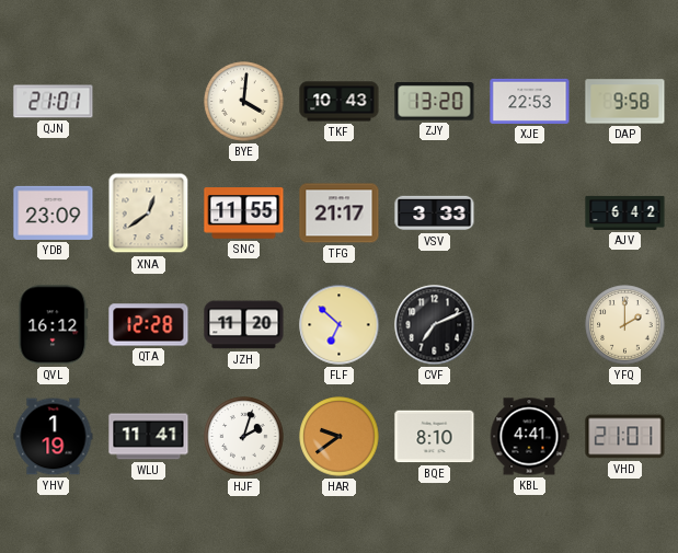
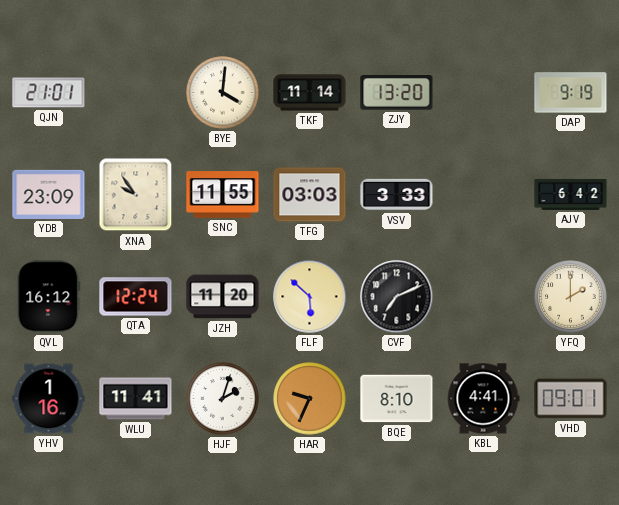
TKF: 10:43 -> 11:14 (310, 93)
XJE: 22:53 -> none (530, 101)
DAP: 9:58 -> 9:19 (571, 93)
XNA: 12:39 -> 9:54 (136, 195)
TFG: 21:17 -> 03:03 (310, 195)
QTA: 12:28 -> 12:24 (136, 297)
FLF: 6:52 -> 5:52 (310, 297)
YHV: 1:19 -> 1:16 (49, 399)
HAR: 9:39 -> 9:34 (310, 399)
VHD: 21:01 -> 09:01 (571, 399)
